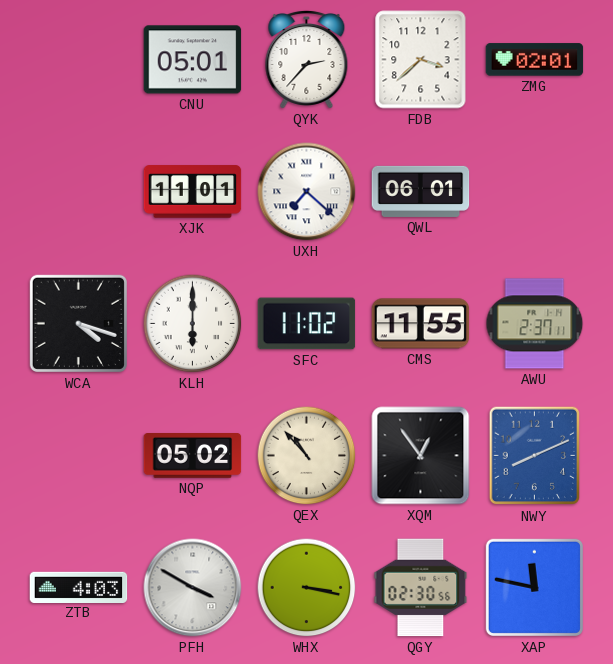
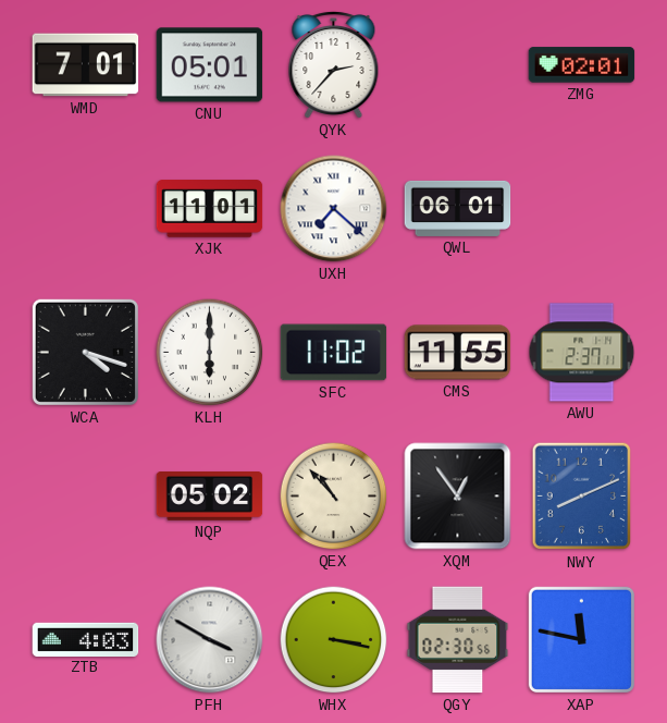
WMD: none -> 7:01 (86, 65)
FDB: 3:38 -> none (421, 60)
